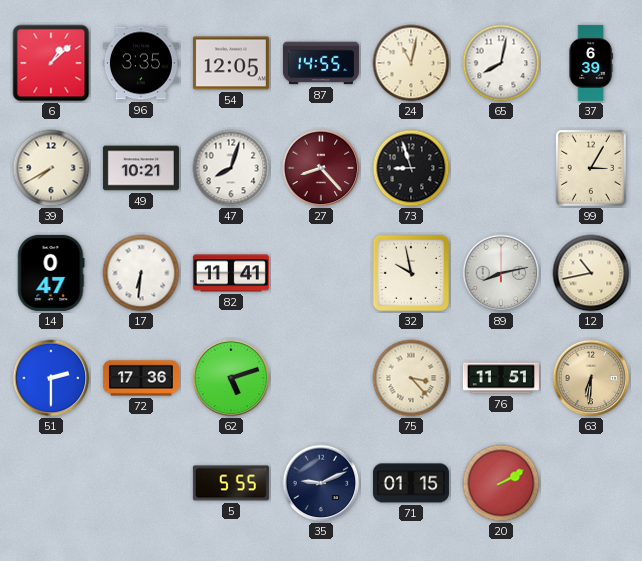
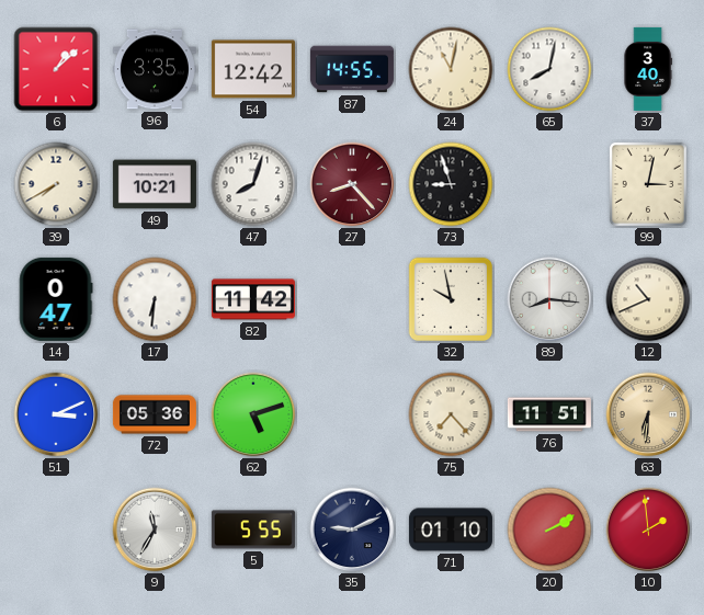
54: 12:05 -> 12:42 (253, 69)
37: 6:39 -> 3:40 (648, 69)
99: 3:05 -> 3:02 (648, 184)
82: 11:41 -> 11:42 (253, 299)
89: 8:13 -> 8:16 (549, 299)
12: 10:43 -> 10:41 (648, 299)
51: 2:30 -> 3:11 (56, 414)
72: 17:36 -> 05:36 (155, 414)
75: 3:23 -> 7:23 (451, 414)
9: none -> 11:35 (155, 529)
71: 01:15 -> 01:10 (451, 529)
10: none -> 1:59 (648, 529)
